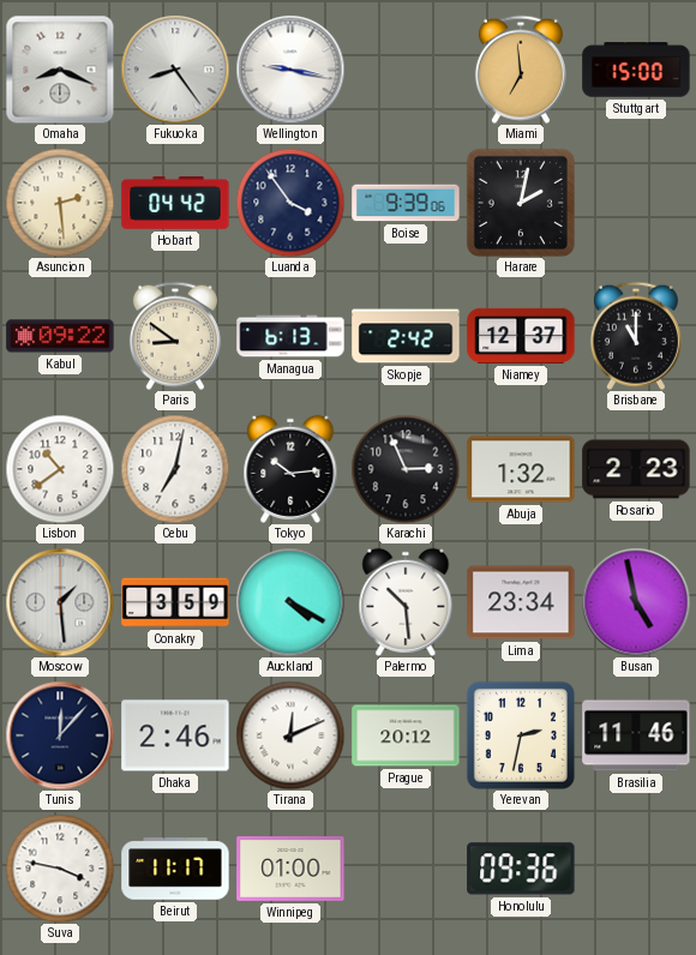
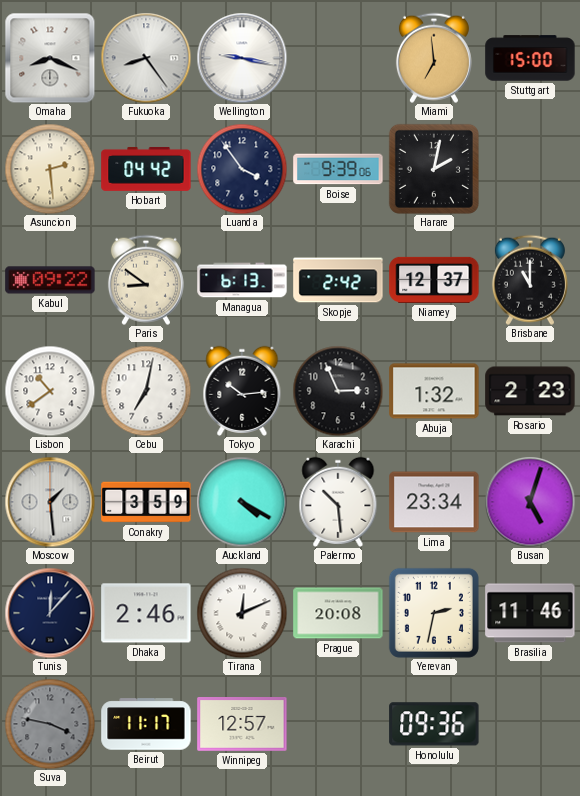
Busan: 4:58 -> 5:03 (530, 502)
Prague: 20:12 -> 20:08 (338, 613)
Suva dial: white -> grey (50, 724)
Winnipeg: 01:00 -> 12:57 (242, 725)
